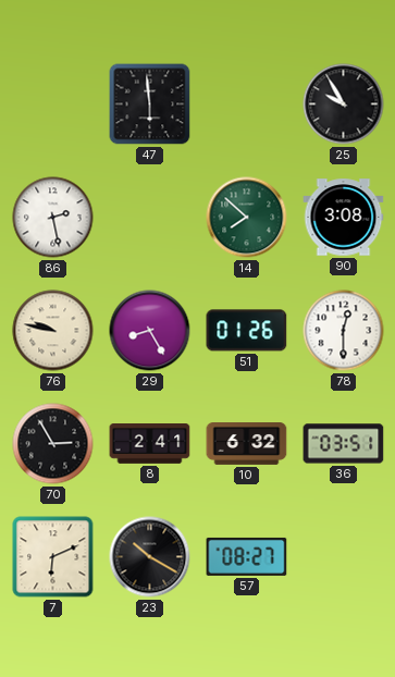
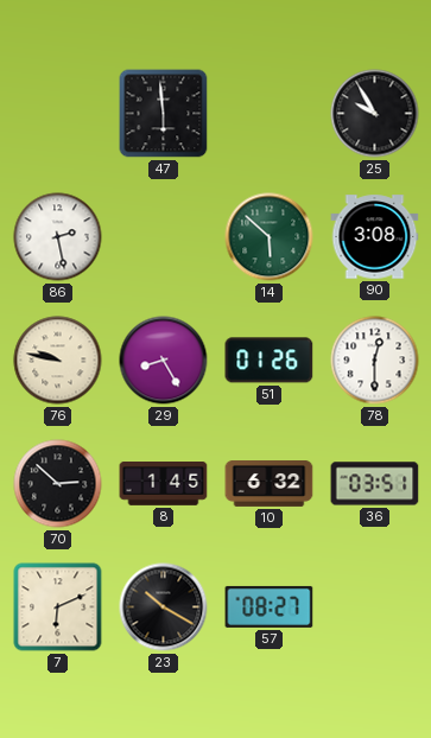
14: 7:52 -> 5:52 (270, 237)
70: 2:55 -> 2:52 (58, 484)
8: 2:41 -> 1:45 (164, 484)
